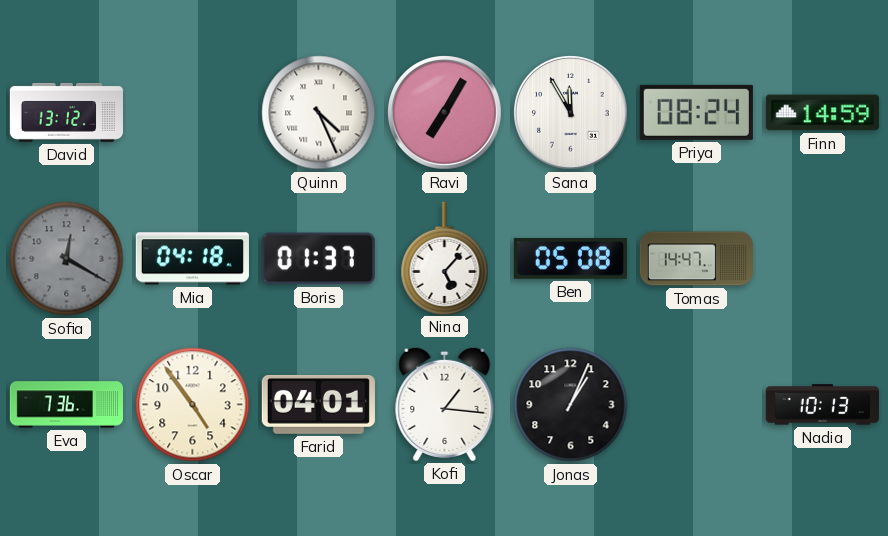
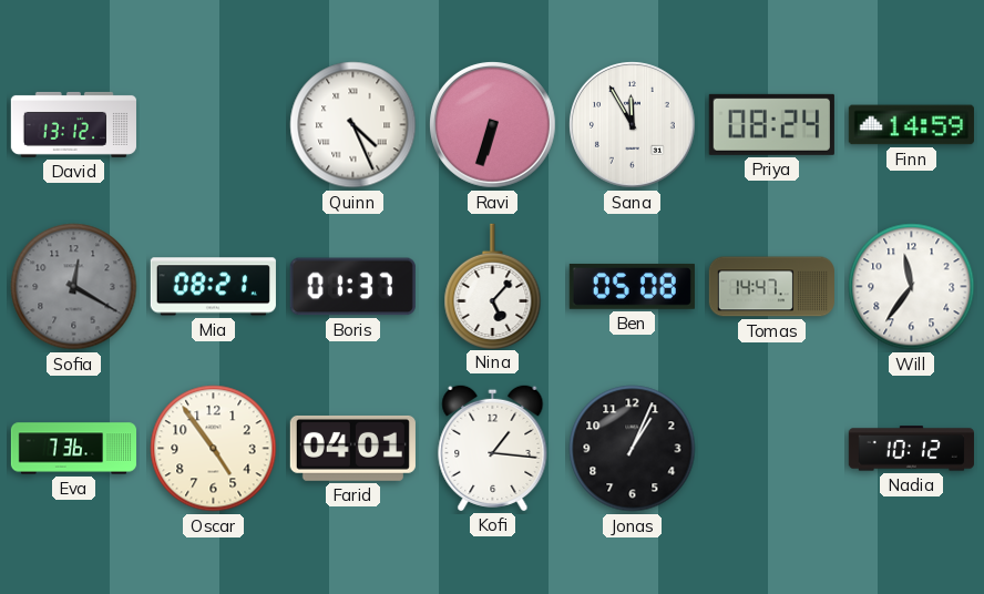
Ravi: 7:05 -> 6:33 (493, 125)
Mia: 04:18 -> 08:21 (213, 287)
Will: none -> 11:36 (912, 287)
Nadia: 10:13 -> 10:12 (911, 449)
